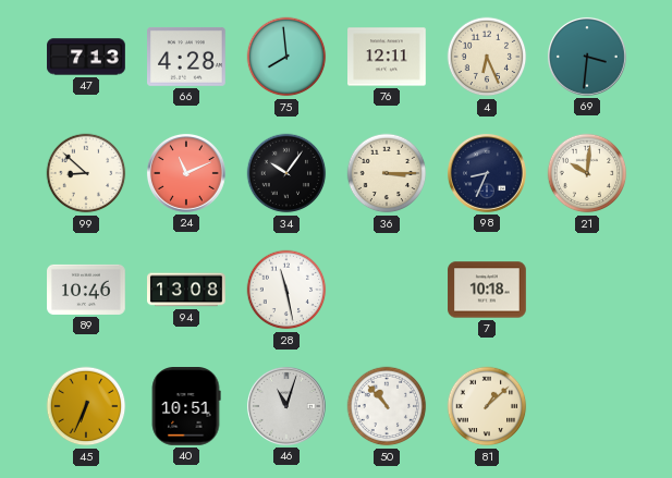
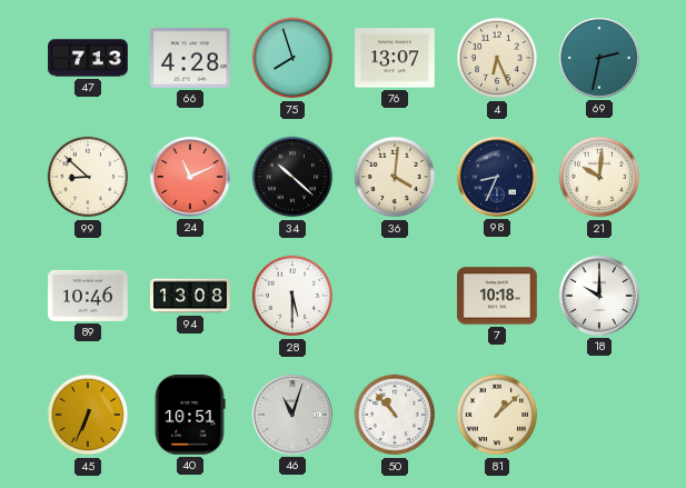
75: 7:59 -> 7:57 (292, 58)
76: 12:11 -> 13:07 (396, 58)
69: 3:31 -> 2:32 (599, 58)
34: 10:06 -> 10:22 (292, 177)
36: 3:15 -> 4:01 (395, 177)
28: 11:28 -> 5:30 (292, 296)
18: none -> 10:00 (599, 296)
